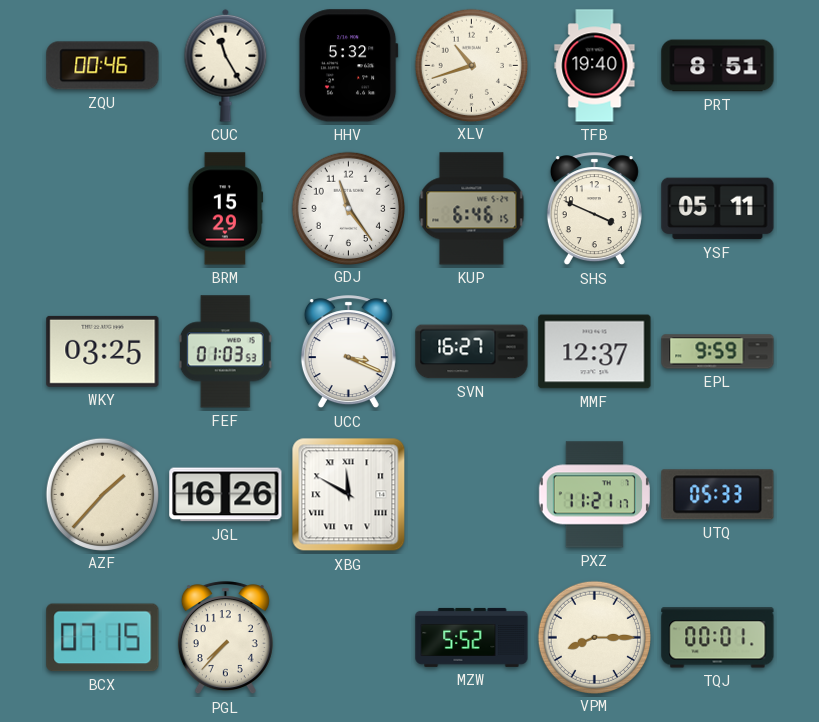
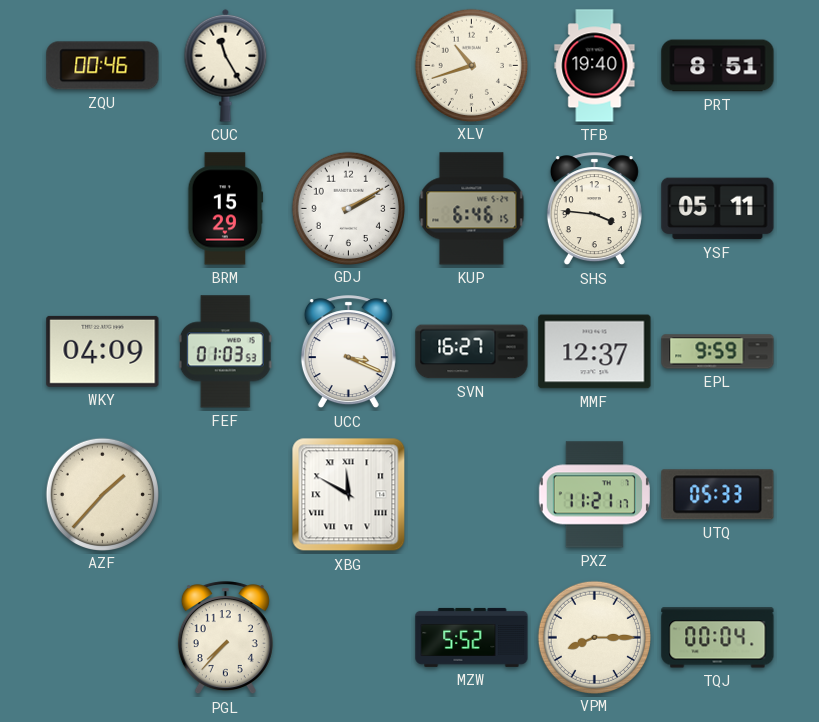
HHV: 5:32 -> none (348, 66)
GDJ: 11:24 -> 2:10 (348, 208)
SHS: 3:49 -> 3:46 (594, 209)
WKY: 03:25 -> 04:09 (103, 351)
JGL: 16:26 -> none (226, 495)
BCX: 07:15 -> none (103, 638)
TQJ: 00:01 -> 00:04 (718, 638)
